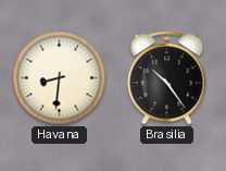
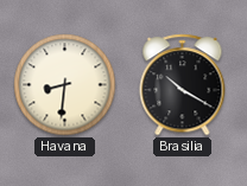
Brasilia: 10:24 -> 10:20 (183, 85)
